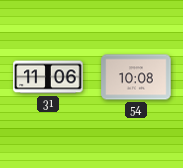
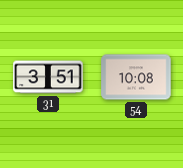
31: 11:06 -> 3:51 (48, 77)
